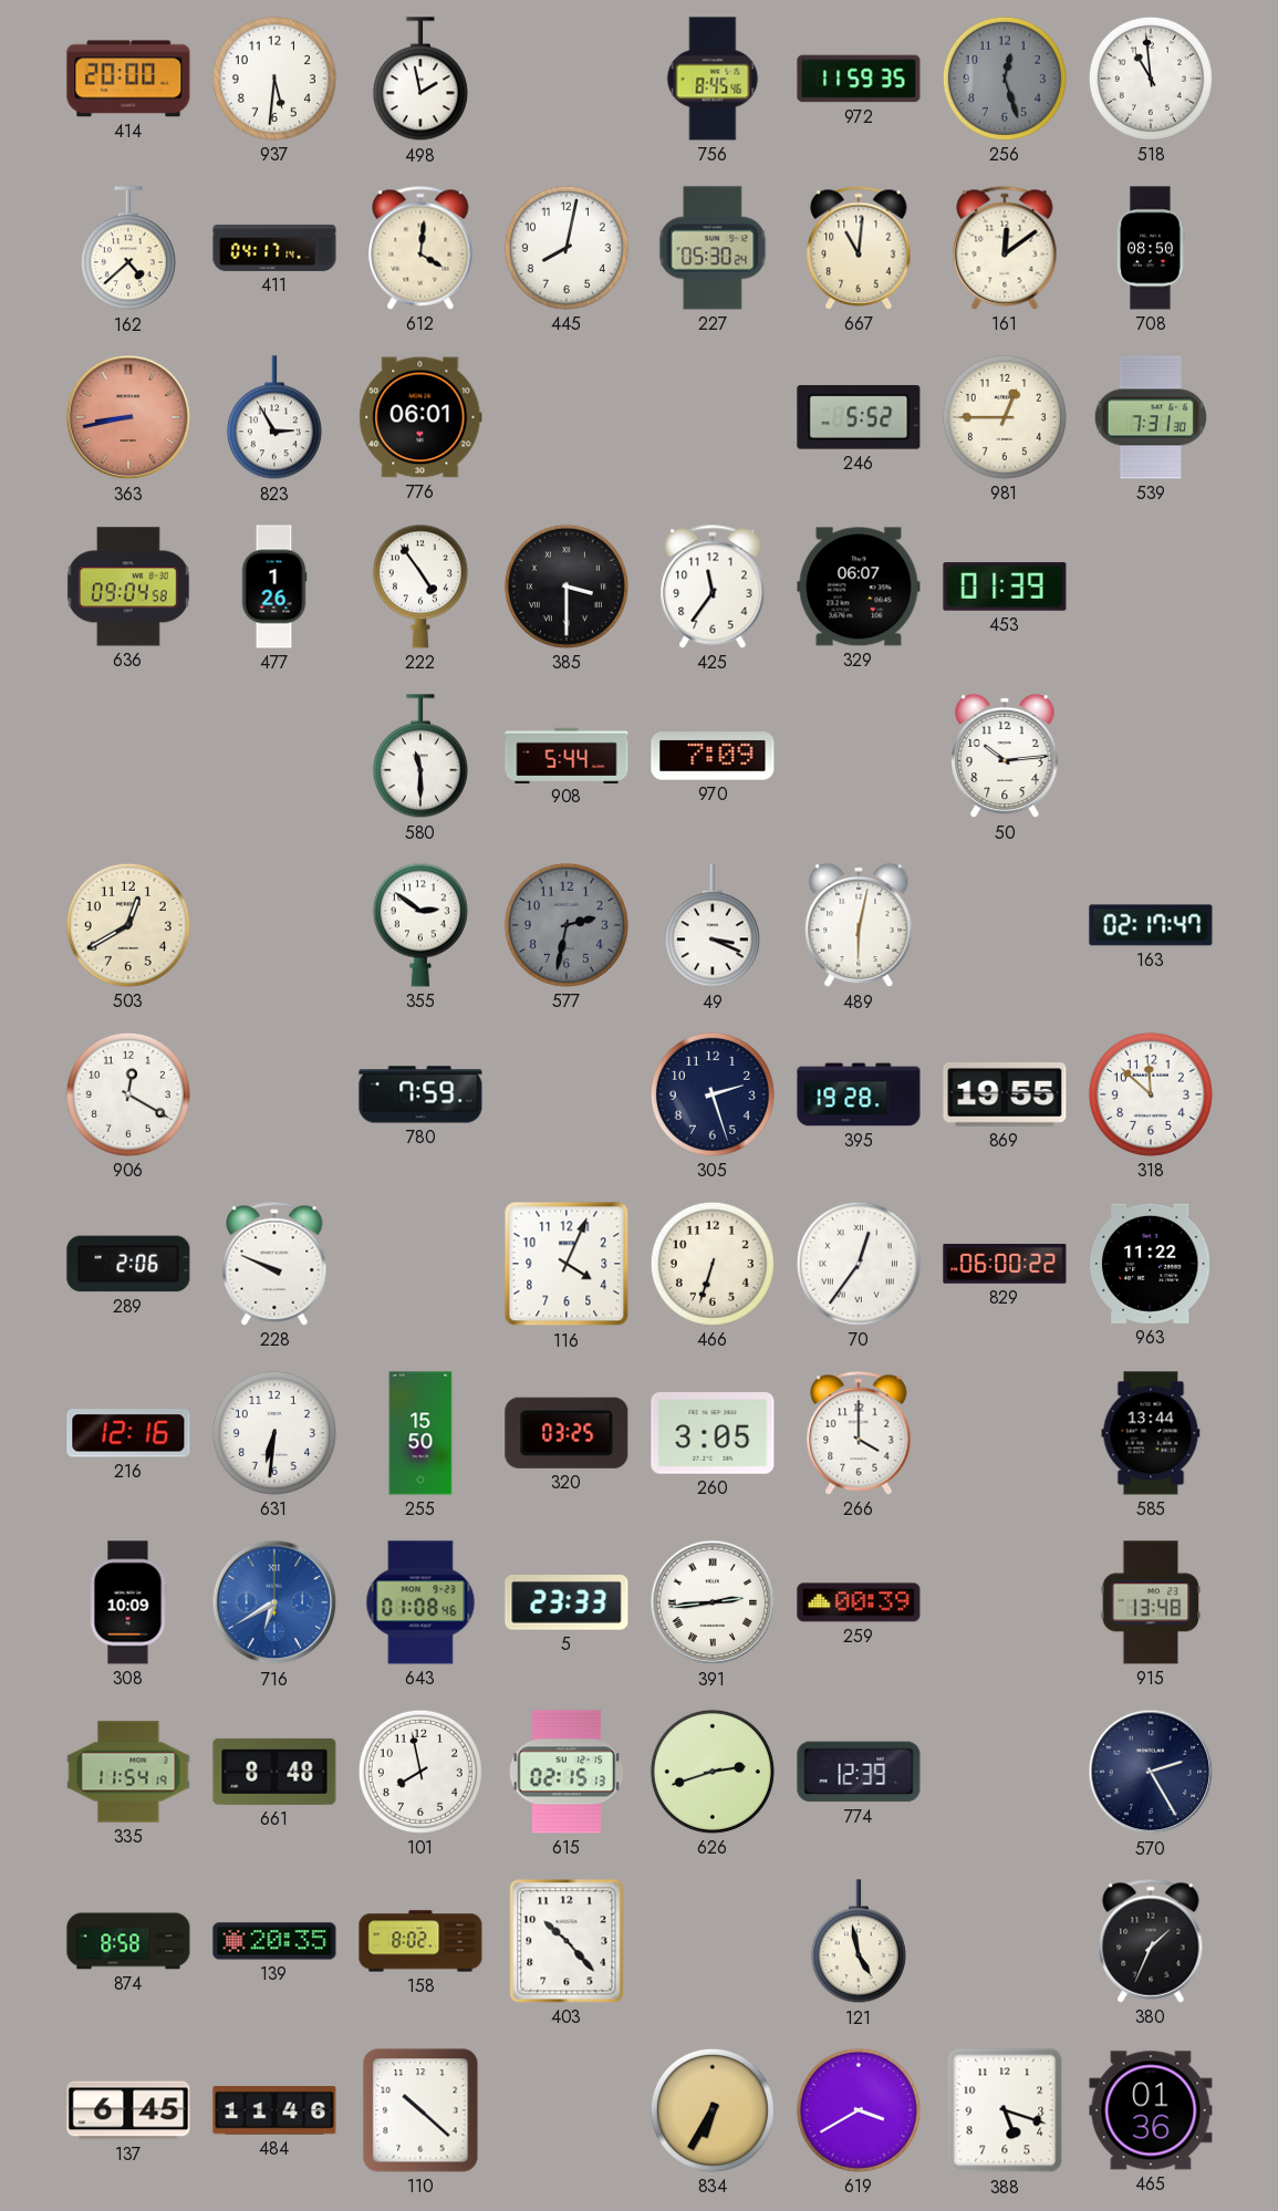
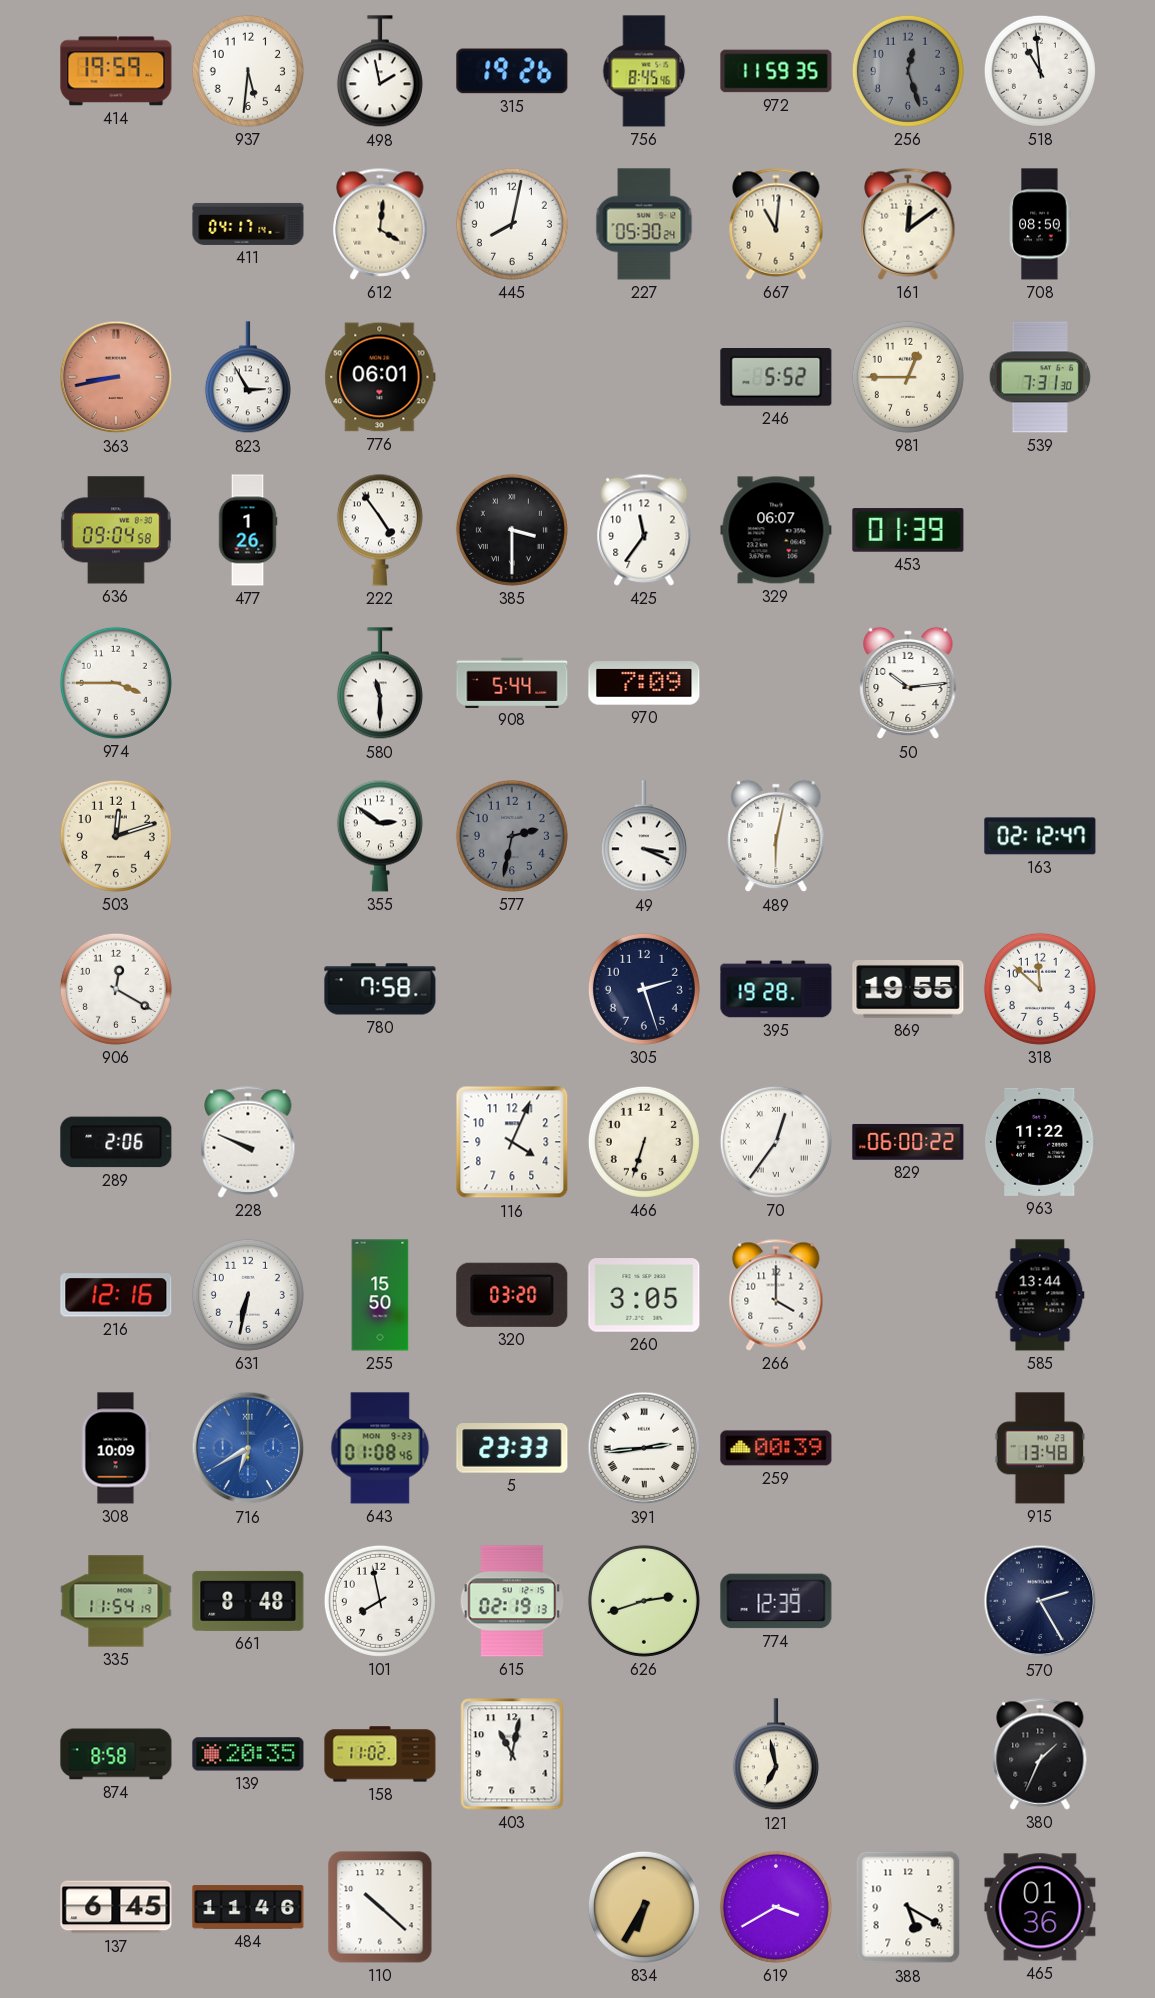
414: 20:00 -> 19:59 (116, 71)
315: none -> 19:26 (512, 71)
162: 4:38 -> none (128, 249)
974: none -> 3:45 (116, 683)
503: 12:40 -> 12:12 (116, 836)
163: 02:17 -> 02:12 (1040, 836)
780: 7:59 -> 7:58 (380, 989)
631: 6:31 -> 6:32 (248, 1295)
320: 03:25 -> 03:20 (512, 1295)
615: 02:15 -> 02:19 (512, 1601)
158: 8:02 -> 11:02 (380, 1754)
403: 10:23 -> 11:02 (512, 1754)
121: 4:58 -> 6:58 (776, 1755)
388: 5:18 -> 5:20 (908, 1907)
